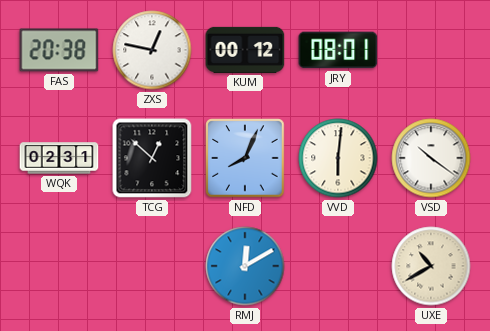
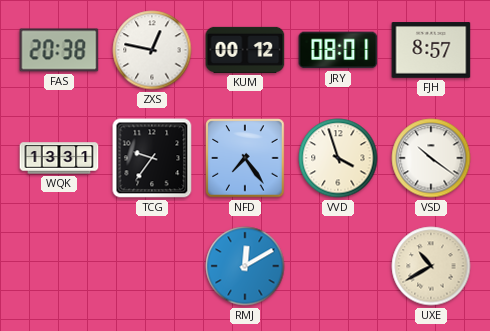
FJH: none -> 8:57 (431, 50)
WQK: 02:31 -> 13:31 (59, 158)
TCG: 12:52 -> 9:36 (152, 158)
NFD: 8:04 -> 7:24 (245, 158)
VVD: 6:01 -> 3:57 (338, 158)
